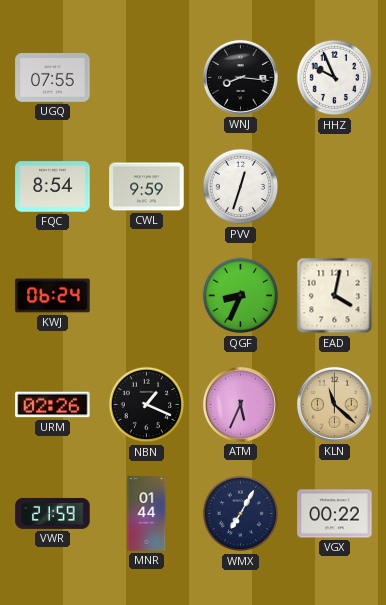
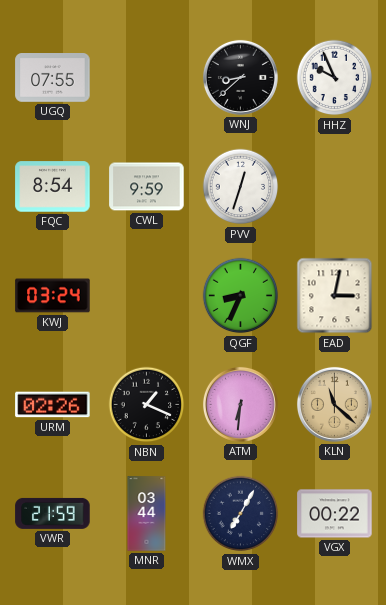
WNJ: 8:16 -> 8:38 (240, 77)
KWJ: 06:24 -> 03:24 (53, 296)
EAD: 4:02 -> 3:02 (335, 296)
ATM: 5:34 -> 6:31 (240, 404)
MNR: 01:44 -> 03:44 (147, 514)
